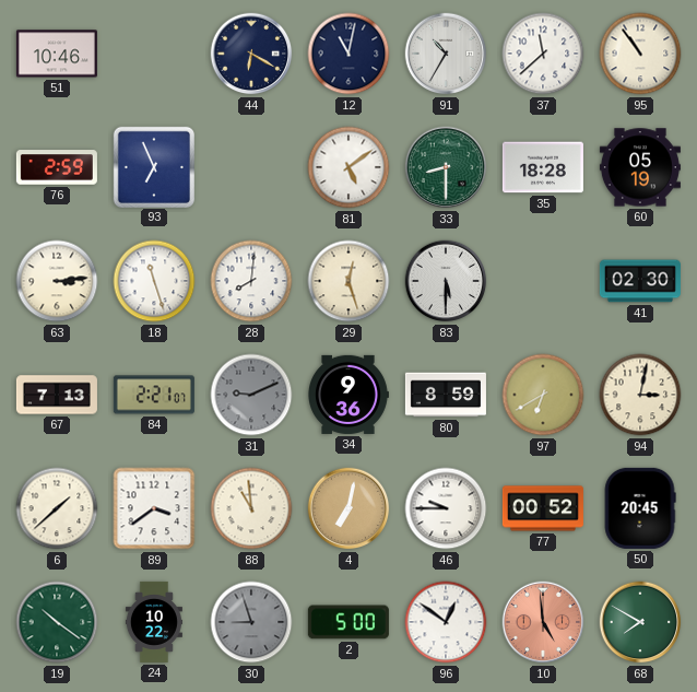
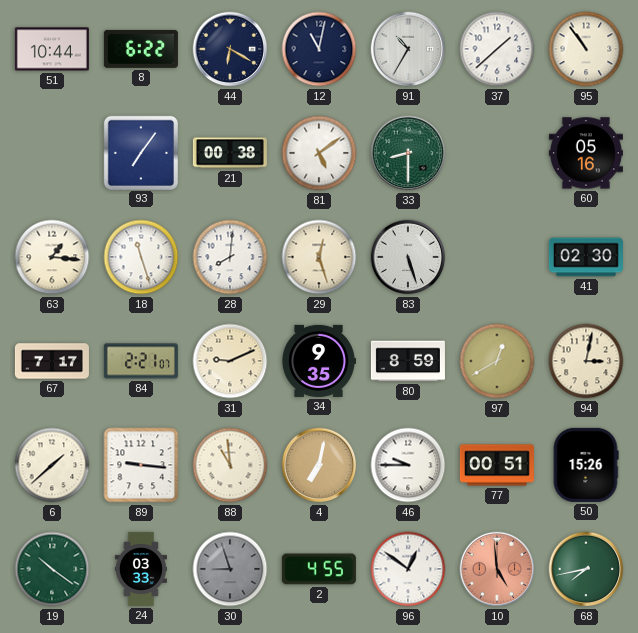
51: 10:46 -> 10:44 (52, 49)
8: none -> 6:22 (141, 49)
37: 11:38 -> 1:38 (497, 49)
76: 2:59 -> none (57, 167)
93: 6:56 -> 7:06 (140, 152)
21: none -> 00:38 (230, 153)
35: 18:28 -> none (543, 167)
60: 05:19 -> 05:16 (586, 153)
63: 3:14 -> 1:16 (52, 257)
83: 5:30 -> 5:27 (408, 257)
67: 7:13 -> 7:17 (52, 361)
31 dial: grey -> cream (230, 361)
34: 9:36 -> 9:35 (319, 361)
97: 6:40 -> 12:40 (497, 361)
89: 3:39 -> 9:16 (141, 465)
77: 00:52 -> 00:51 (497, 465)
50: 20:45 -> 15:26 (586, 465)
24: 10:22 -> 03:33 (141, 569)
2: 5:00 -> 4:55 (319, 569)
68: 7:50 -> 7:43 (586, 569)
